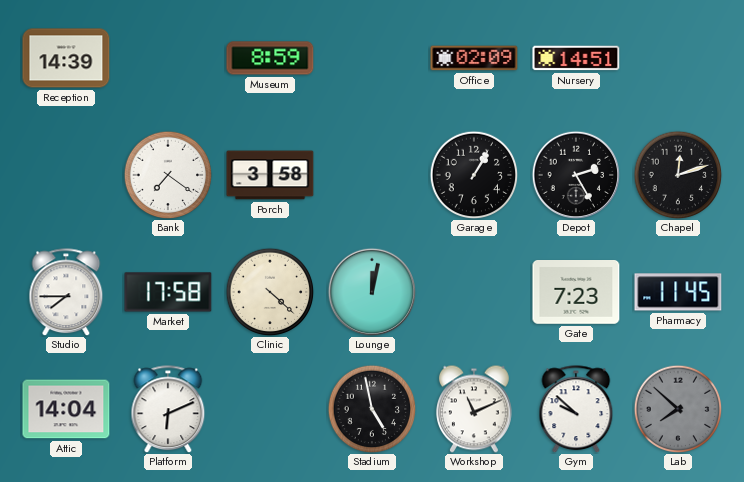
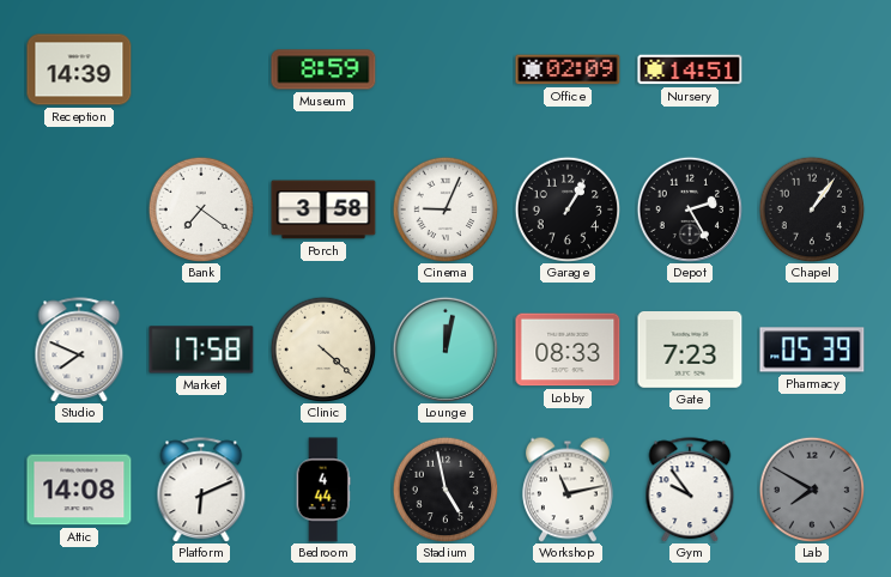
Cinema: none -> 9:04 (445, 209)
Chapel: 12:12 -> 1:06 (812, 209)
Studio: 7:45 -> 7:49 (79, 350)
Lobby: none -> 08:33 (568, 350)
Pharmacy: 11:45 -> 05:39 (812, 350)
Attic: 14:04 -> 14:08 (79, 490)
Bedroom: none -> 4:44 (323, 490)
Workshop: 11:11 -> 11:13 (568, 490)
Gym: 9:52 -> 9:54 (690, 490)
Lab: 7:52 -> 7:50 (812, 490)
